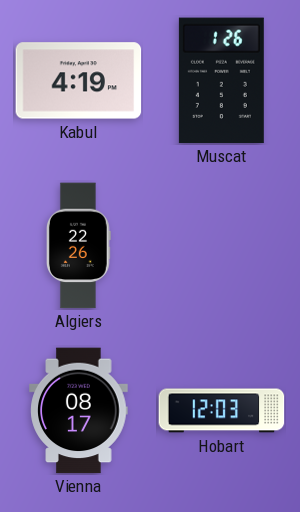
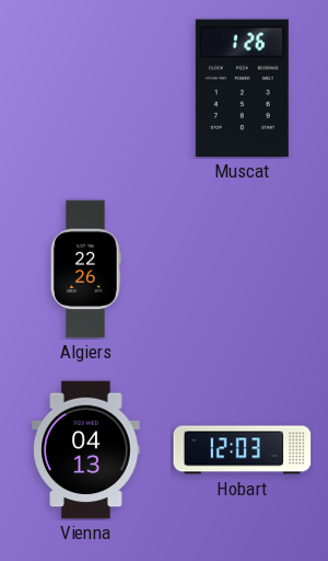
Kabul: 4:19 -> none (79, 81)
Vienna: 08:17 -> 04:13 (86, 450)
